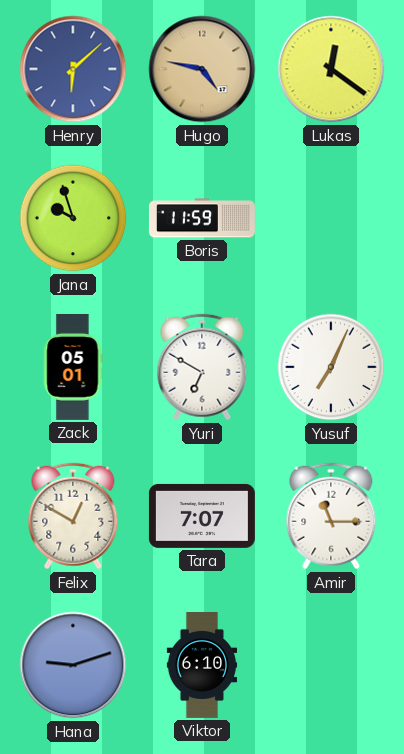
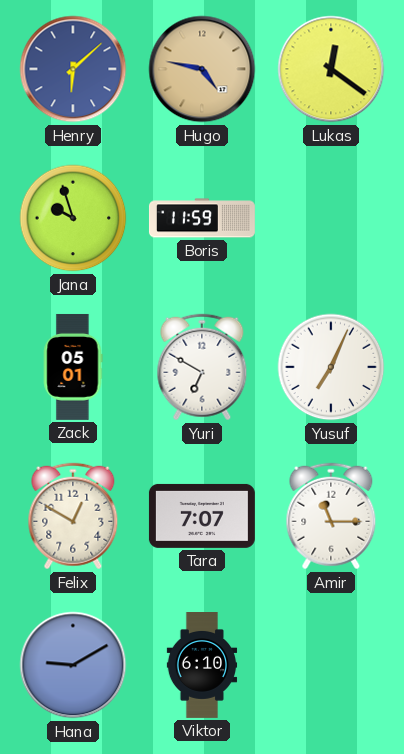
Hana: 9:12 -> 9:10 (73, 665)
